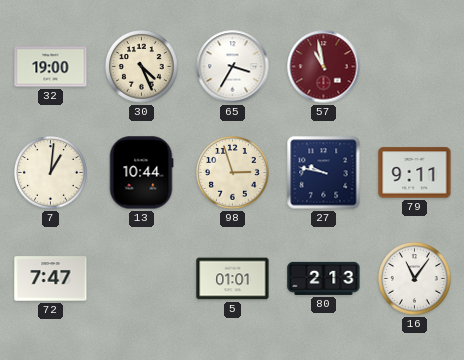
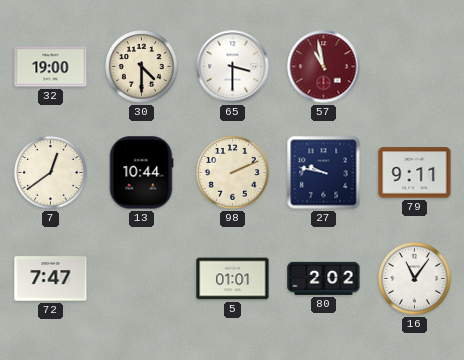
30: 4:26 -> 4:30 (142, 67)
65: 3:35 -> 3:30 (233, 67)
7: 1:01 -> 12:39 (51, 173)
98: 2:57 -> 2:11 (233, 173)
80: 2:13 -> 2:02 (324, 278)
